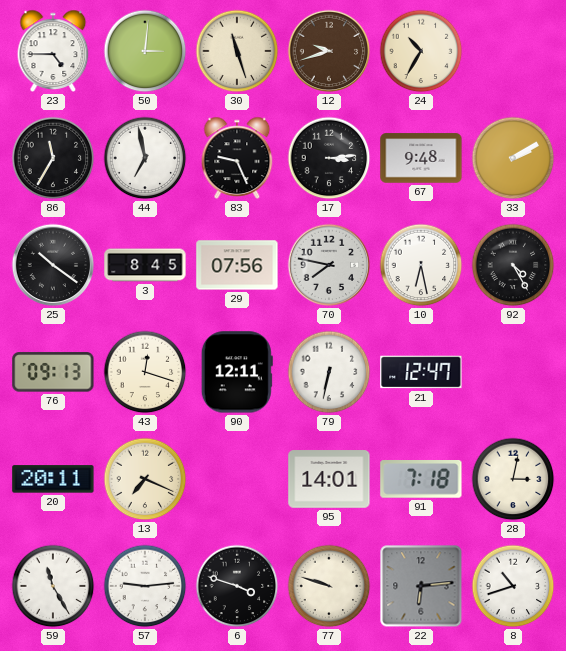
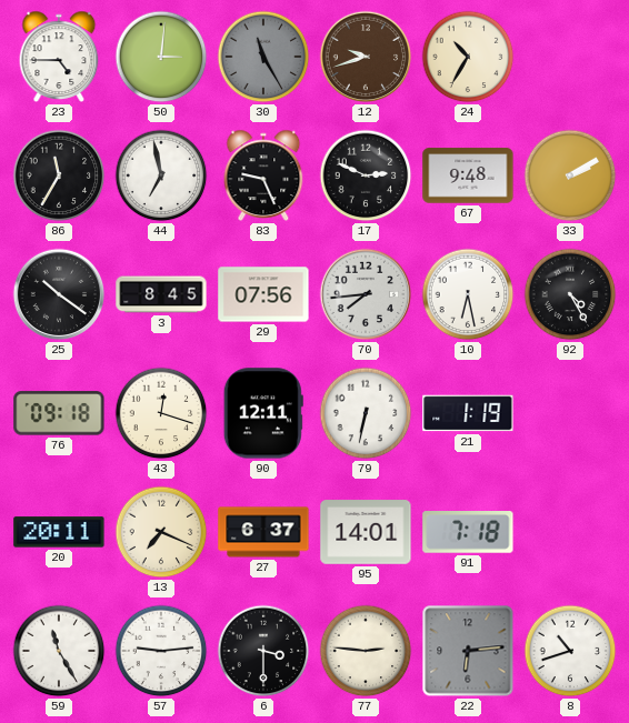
30: 11:27 -> 11:25 (263, 57)
30 dial: cream -> grey (263, 57)
17: 3:14 -> 2:49 (366, 175)
70: 7:47 -> 7:44 (366, 294)
76: 09:13 -> 09:18 (59, 413)
21: 12:47 -> 1:19 (468, 413)
27: none -> 6:37 (263, 532)
28: 3:02 -> none (513, 479)
6: 3:48 -> 3:30 (263, 651)
77: 9:48 -> 2:46 (366, 651)
